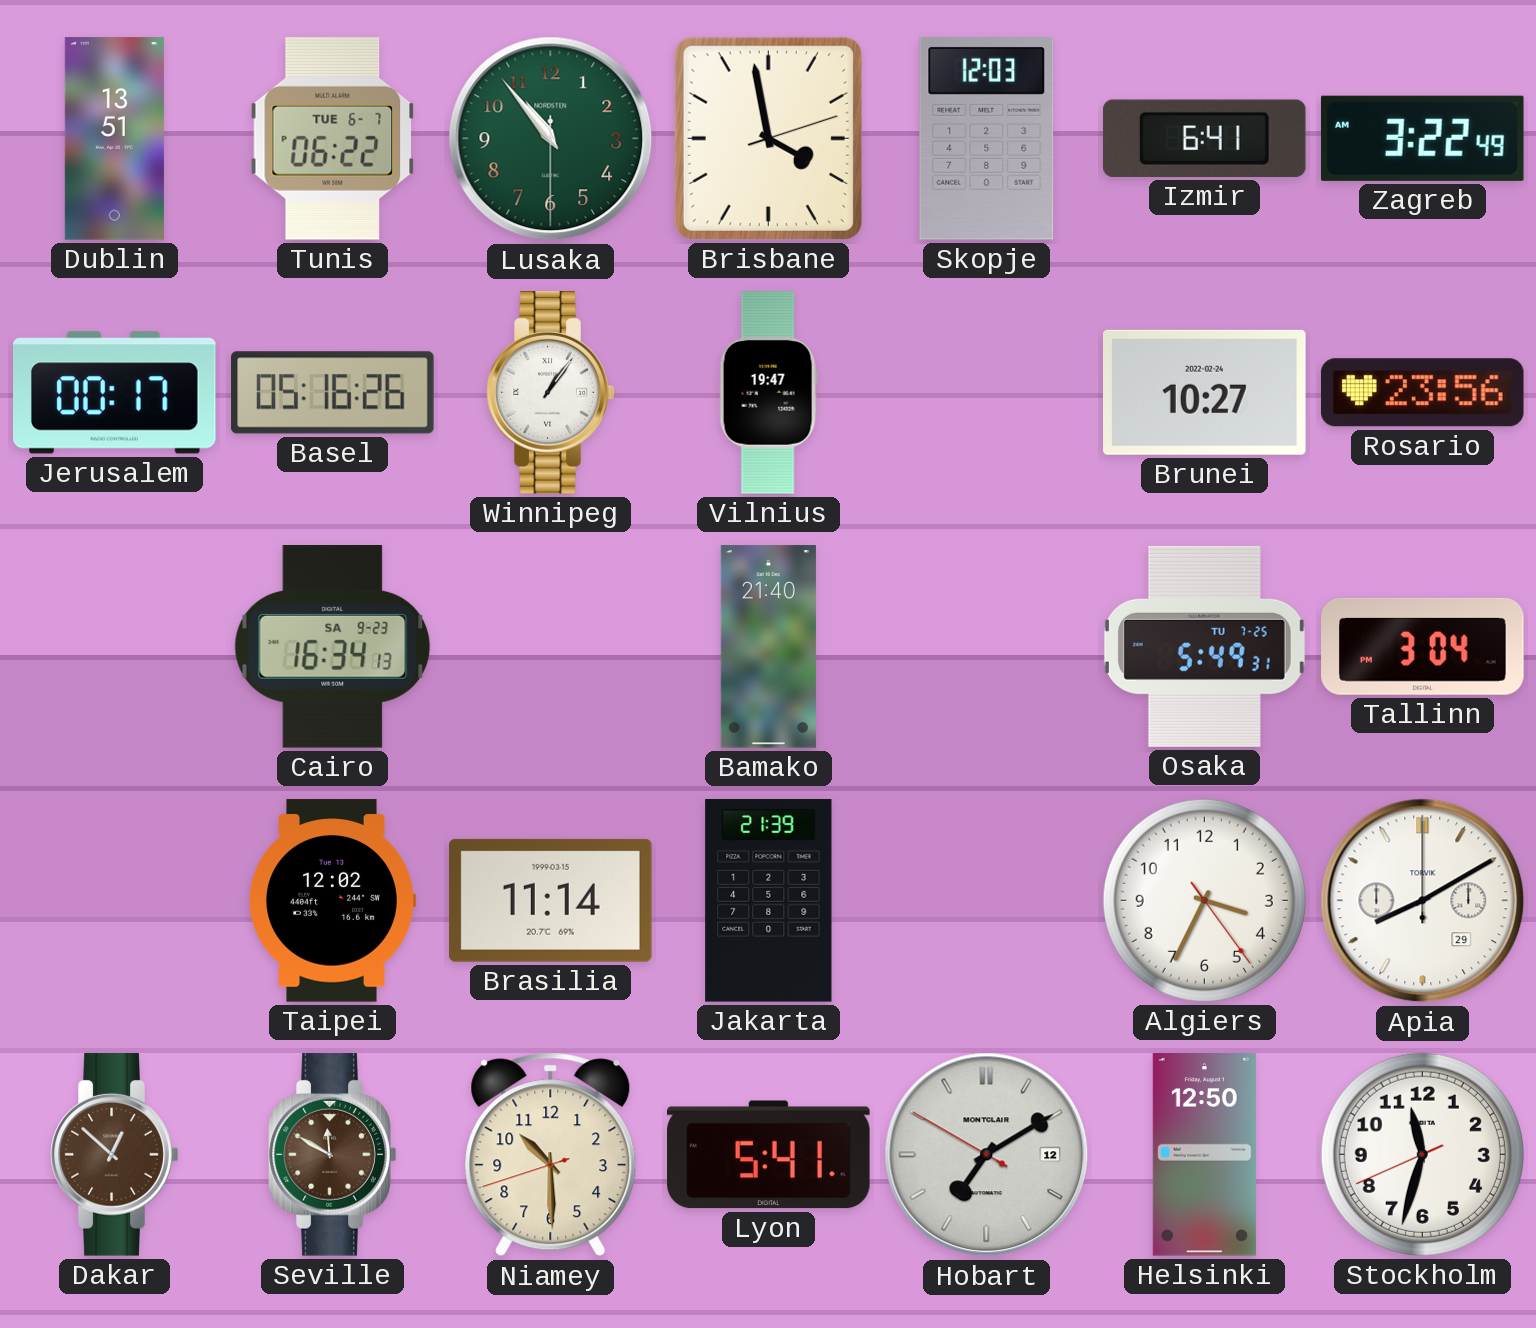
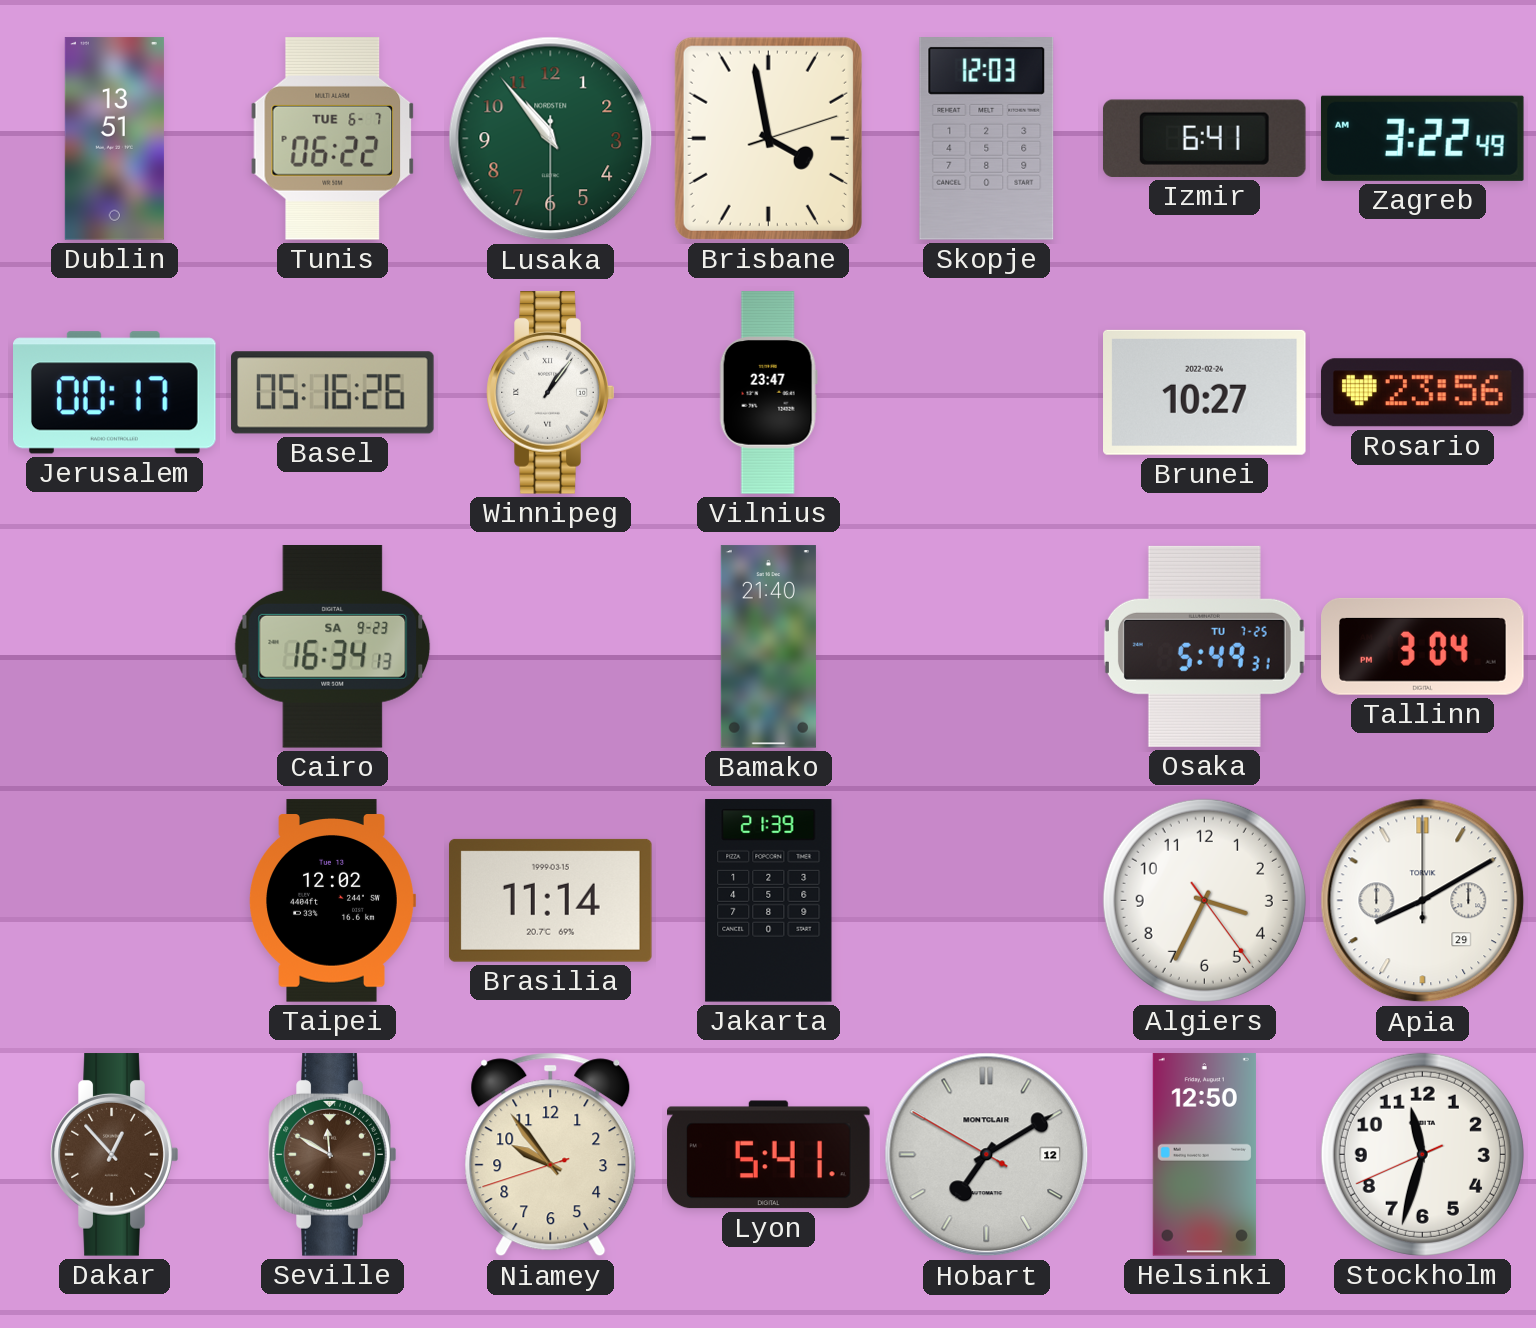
Vilnius: 19:47 -> 23:47 (768, 393)
Dakar: 12:52 -> 12:53 (115, 1155)
Niamey: 10:29 -> 9:53 (551, 1155)
